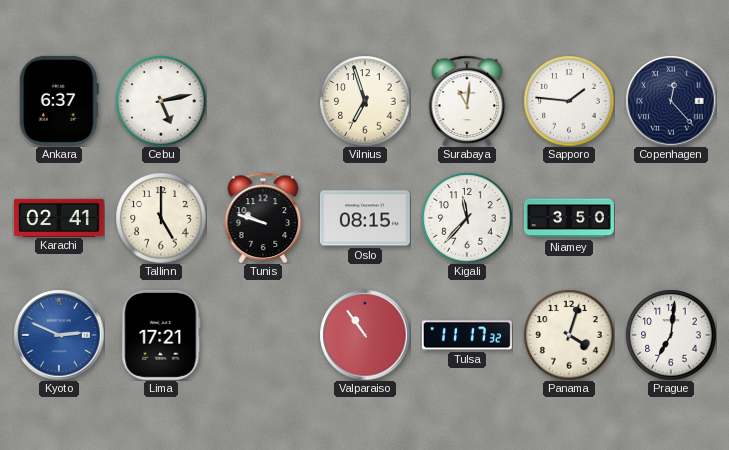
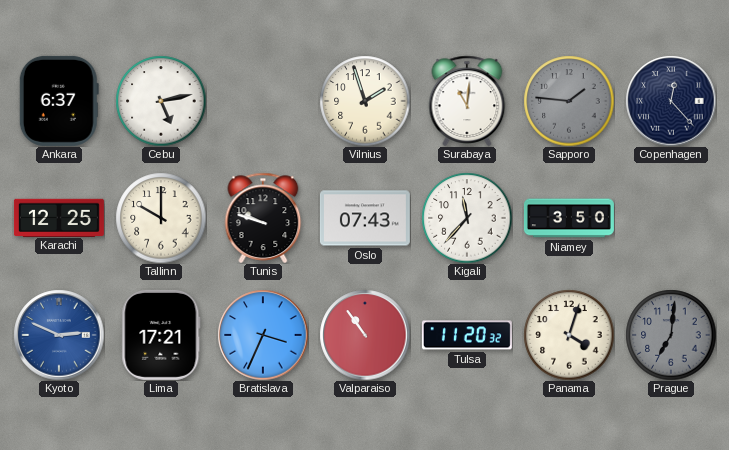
Vilnius: 6:57 -> 1:57 (365, 101)
Sapporo dial: white -> grey (569, 101)
Karachi: 02:41 -> 12:25 (59, 217)
Tallinn: 5:00 -> 10:00 (161, 218)
Oslo: 08:15 -> 07:43 (365, 218)
Bratislava: none -> 3:34 (263, 335)
Tulsa: 11:17 -> 11:20 (467, 335)
Prague dial: white -> grey (671, 335)
